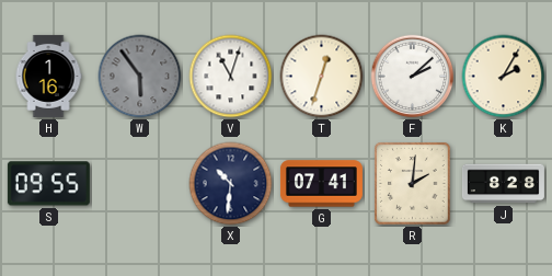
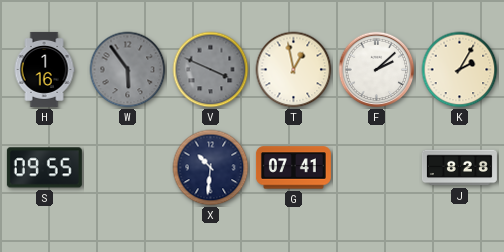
V: 11:03 -> 3:49 (211, 70)
V dial: white -> grey (211, 70)
T: 12:33 -> 12:58 (294, 70)
R: 2:01 -> none (413, 184)
